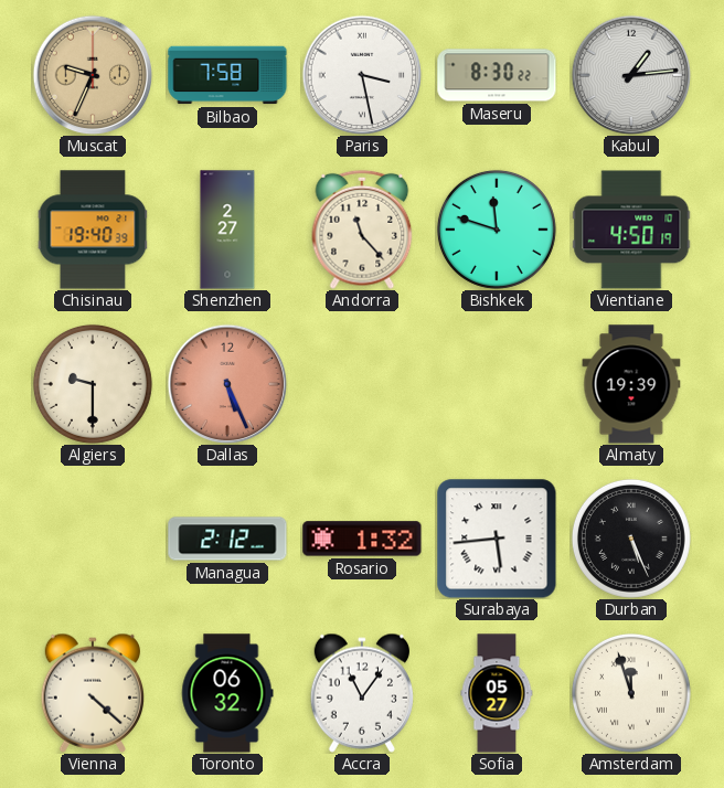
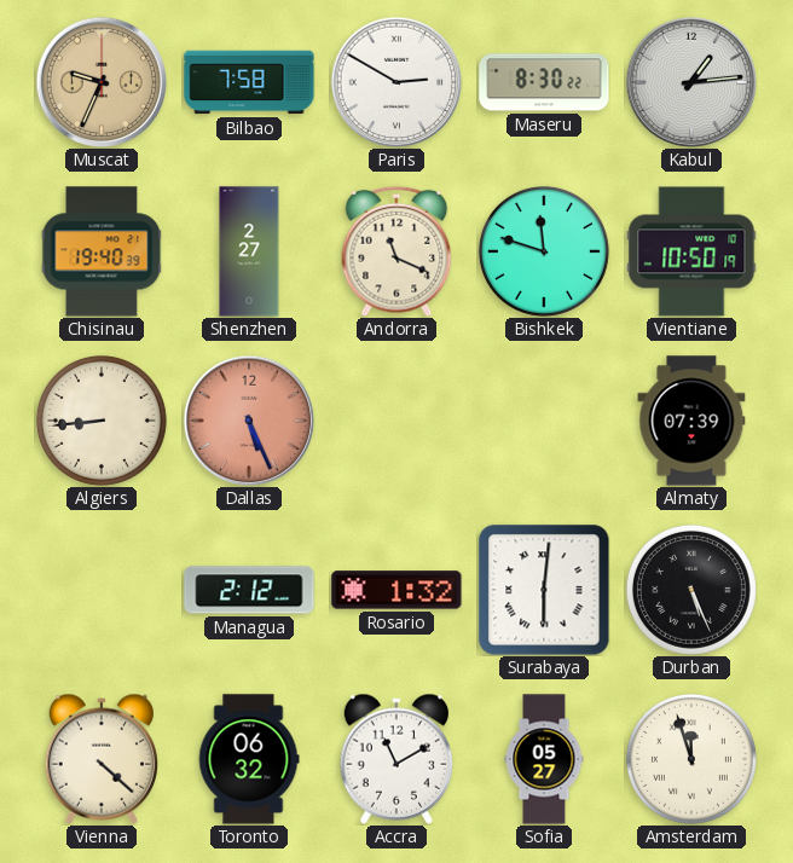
Paris: 3:28 -> 2:50 (396, 82)
Andorra: 11:23 -> 11:19 (396, 251)
Vientiane: 4:50 -> 10:50 (691, 251)
Algiers: 9:30 -> 8:44 (102, 421)
Almaty: 19:39 -> 07:39 (691, 421)
Surabaya: 5:44 -> 6:01 (544, 590)
Accra: 11:06 -> 11:10 (395, 759)
